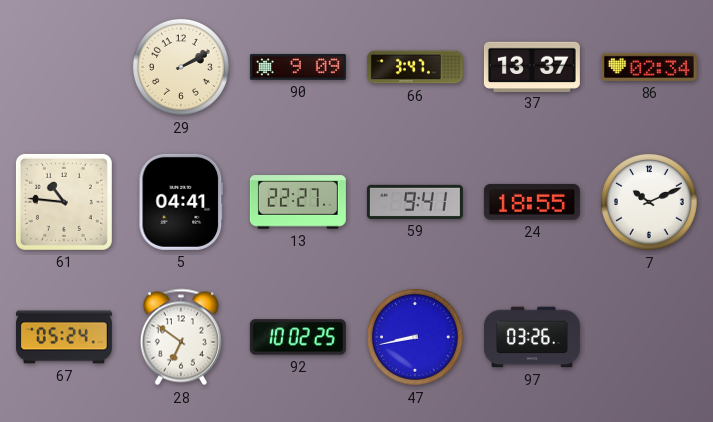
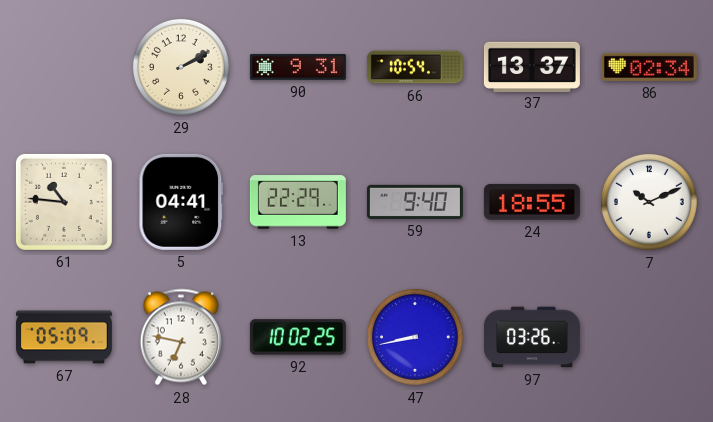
90: 9:09 -> 9:31 (298, 68)
66: 3:47 -> 10:54 (415, 67)
13: 22:27 -> 22:29 (298, 202)
59: 9:41 -> 9:40 (415, 202)
67: 05:24 -> 05:09 (64, 337)
28: 6:51 -> 6:47 (181, 337)
